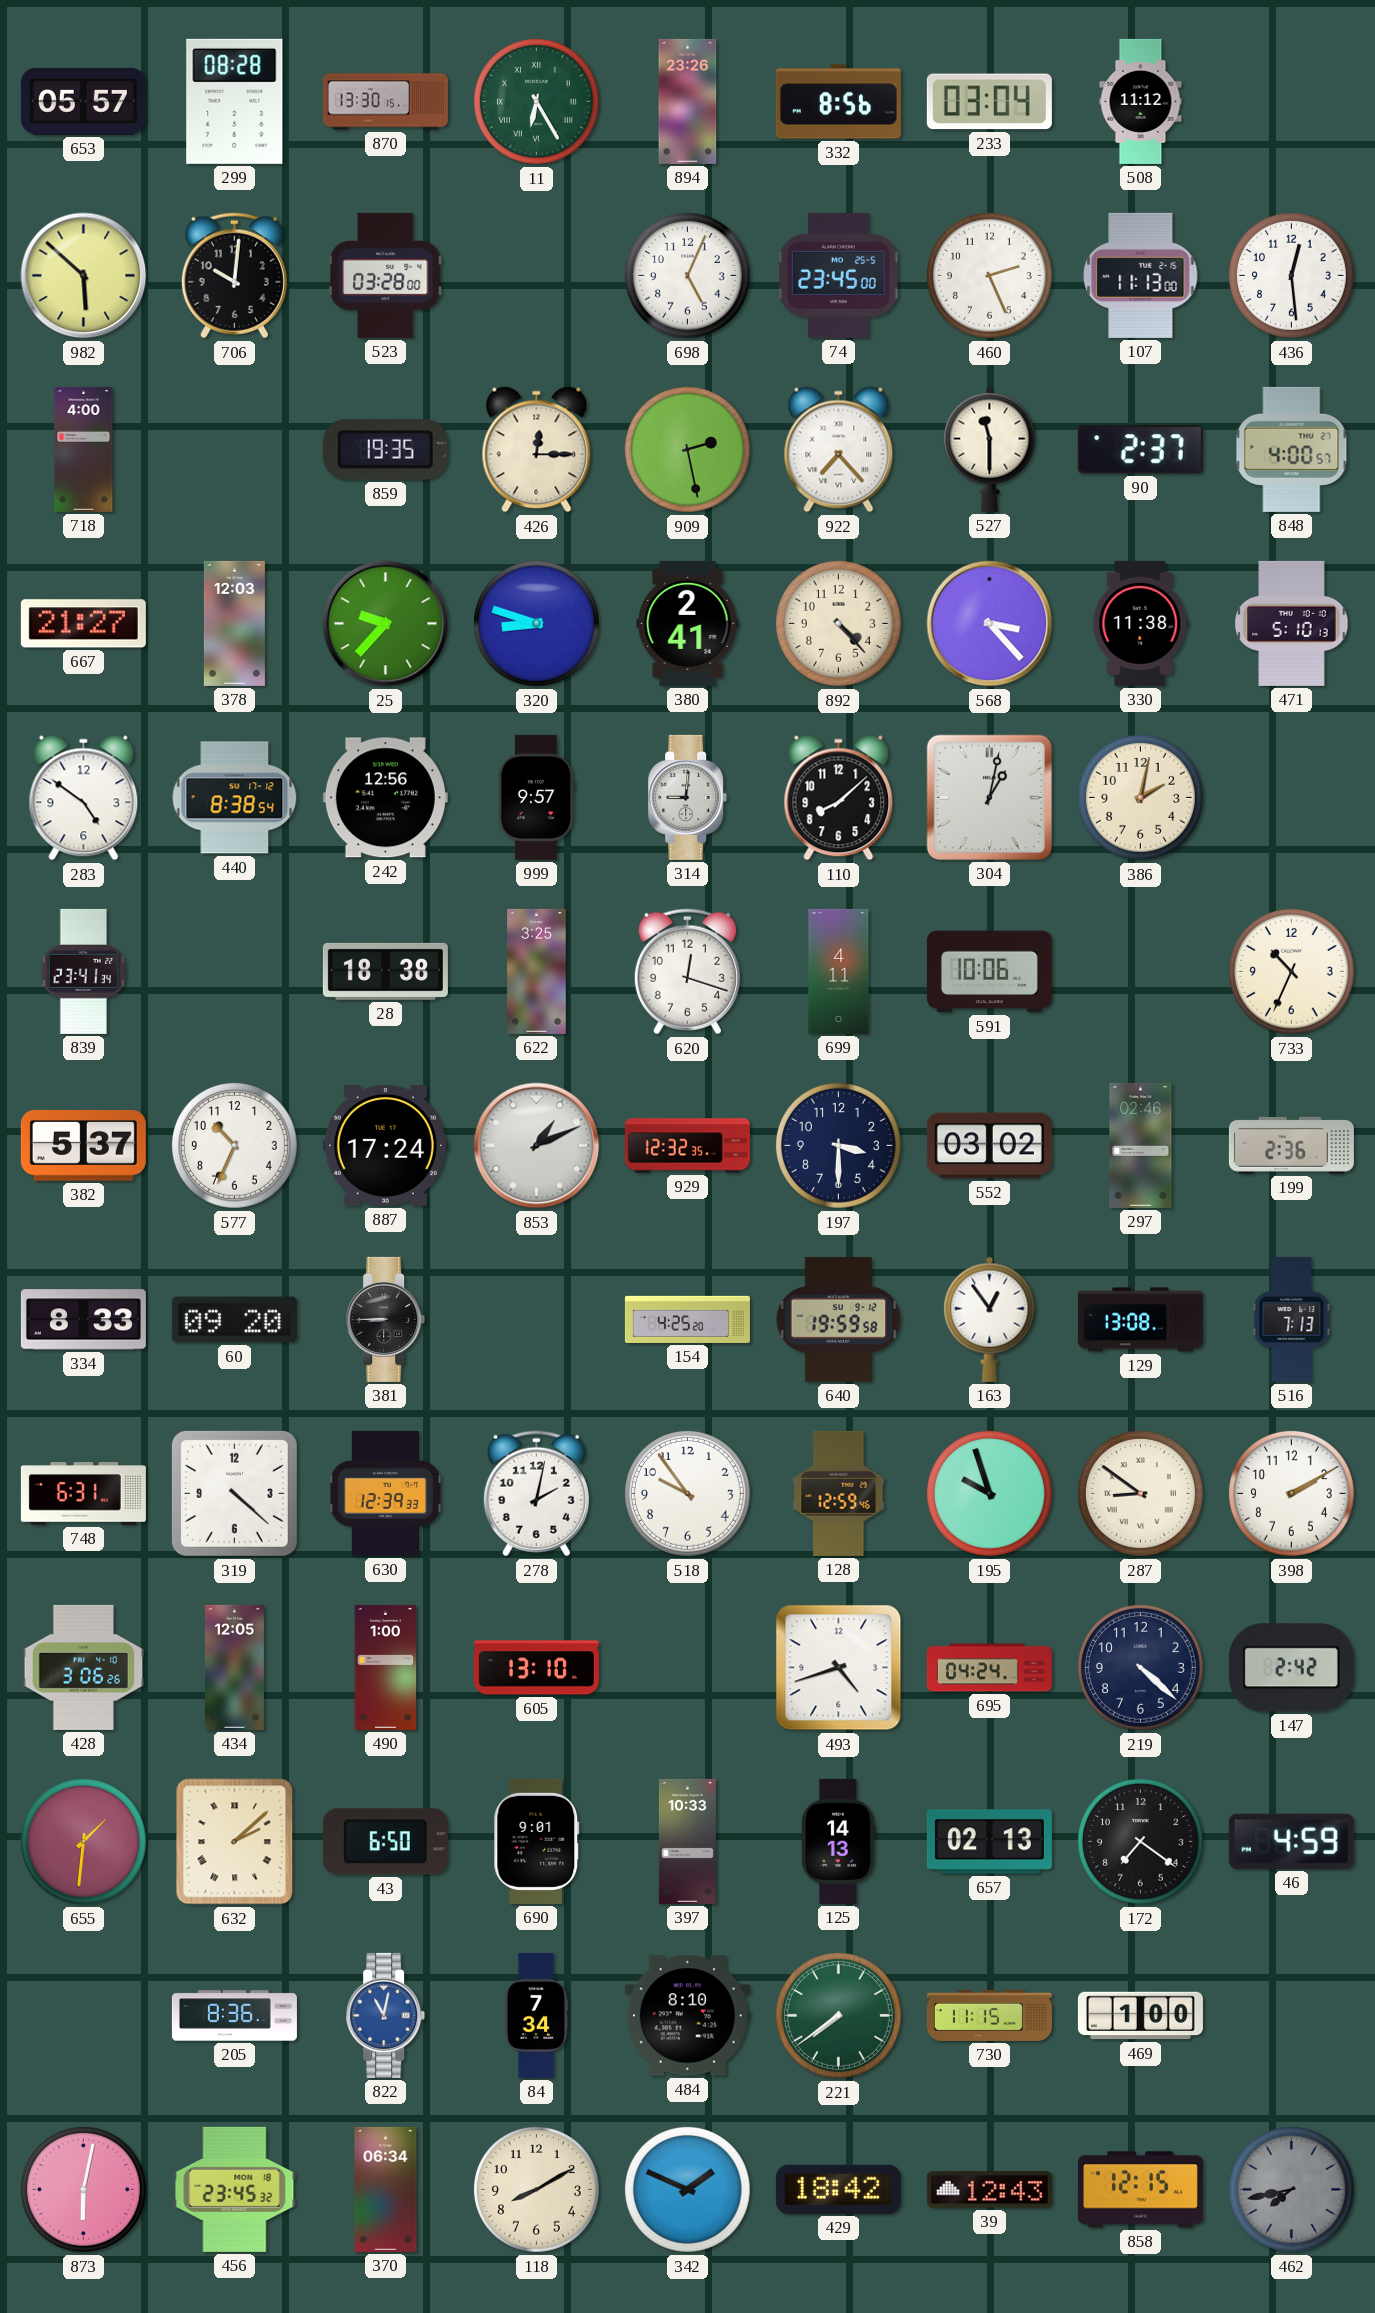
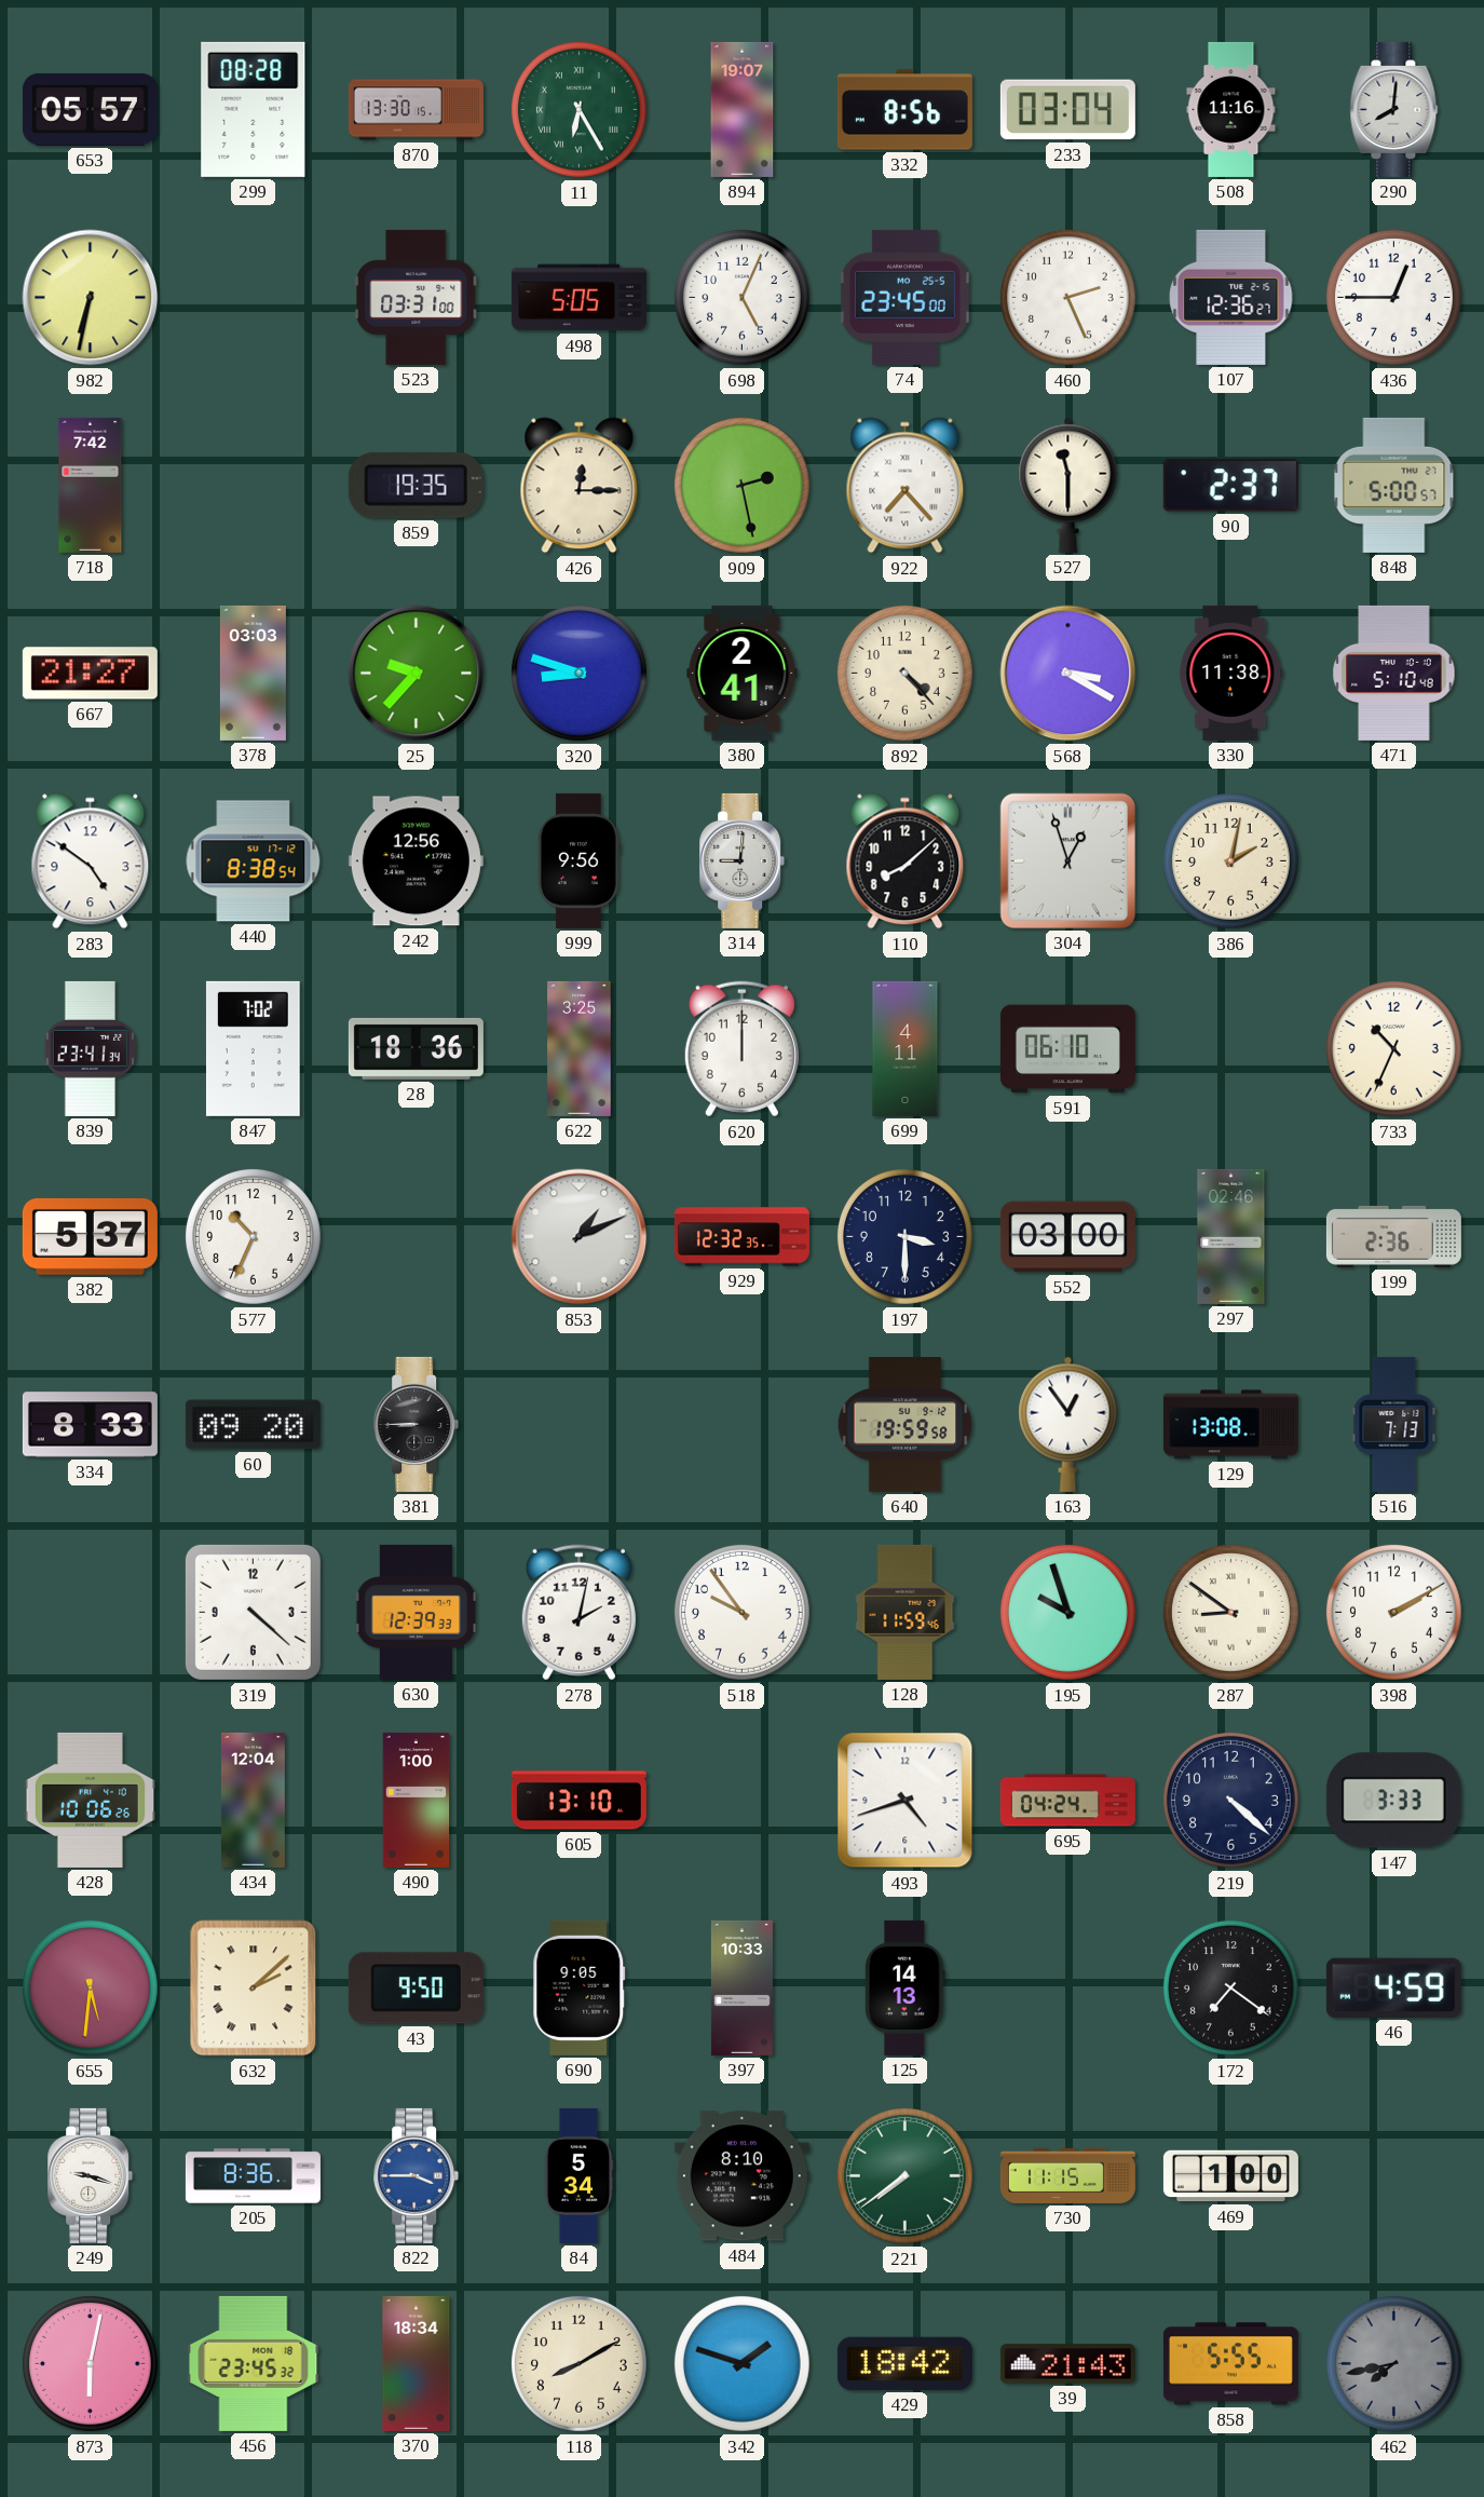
894: 23:26 -> 19:07 (743, 109)
508: 11:12 -> 11:16 (1231, 109)
290: none -> 8:01 (1394, 109)
982: 5:52 -> 6:32 (91, 298)
706: 10:01 -> none (234, 276)
523: 03:28 -> 03:31 (417, 297)
498: none -> 5:05 (578, 298)
107: 11:13 -> 12:36 (1231, 297)
436: 12:29 -> 12:45 (1394, 298)
718: 4:00 -> 7:42 (91, 485)
848: 4:00 -> 5:00 (1394, 485)
378: 12:03 -> 03:03 (253, 673)
568: 3:23 -> 3:20 (1068, 674)
471: 5:10:13 -> 5:10:48 (1394, 673)
999: 9:57 -> 9:56 (580, 860)
304: 1:02 -> 12:57 (1067, 860)
847: none -> 7:02 (253, 1048)
28: 18:38 -> 18:36 (416, 1048)
620: 12:18 -> 12:00 (741, 1049)
591: 10:06 -> 06:10 (1067, 1049)
887: 17:24 -> none (385, 1146)
552: 03:02 -> 03:00 (1067, 1237)
154: 4:25 -> none (687, 1319)
748: 6:31 -> none (83, 1494)
128: 12:59 -> 11:59 (906, 1612)
428: 3:06 -> 10:06 (91, 1800)
434: 12:05 -> 12:04 (253, 1800)
147: 2:42 -> 3:33 (1393, 1801)
655: 1:31 -> 5:31 (91, 1989)
43: 6:50 -> 9:50 (416, 1989)
690: 9:01 -> 9:05 (580, 1987)
657: 02:13 -> none (989, 1842)
249: none -> 9:18 (91, 2175)
822: 11:02 -> 3:45 (417, 2175)
84: 7:34 -> 5:34 (578, 2175)
370: 06:34 -> 18:34 (417, 2363)
342: 1:49 -> 1:48 (743, 2364)
39: 12:43 -> 21:43 (1067, 2364)
858: 12:15 -> 5:55 (1230, 2364)
